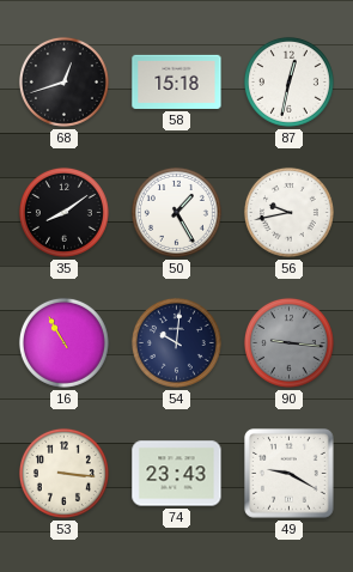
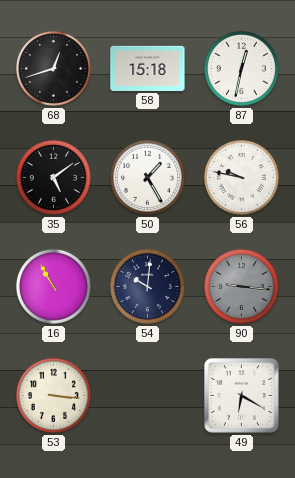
35: 8:09 -> 5:09 (53, 177)
56: 9:43 -> 9:47 (241, 177)
74: 23:43 -> none (177, 474)
49: 9:20 -> 6:20 (242, 396)
